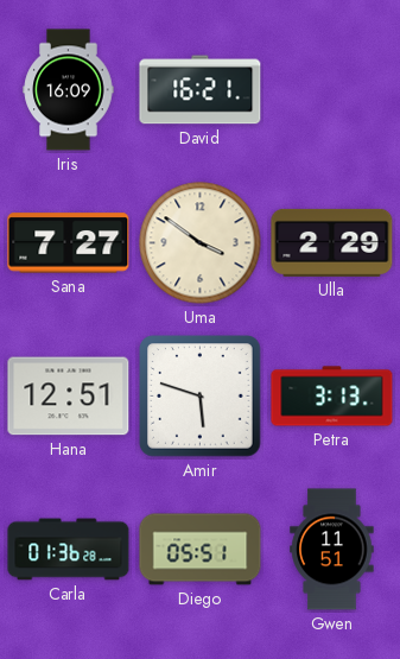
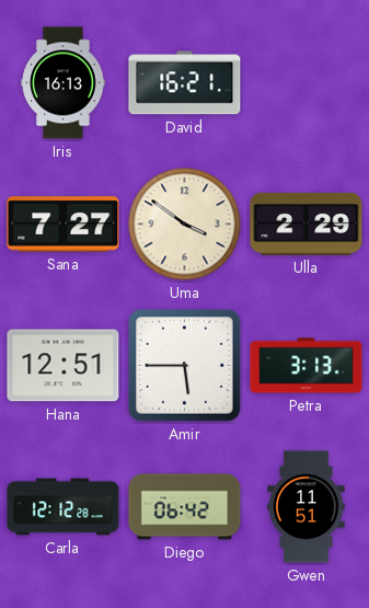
Iris: 16:09 -> 16:13 (64, 83)
Amir: 5:48 -> 5:45 (185, 366)
Carla: 01:36 -> 12:12 (64, 507)
Diego: 05:51 -> 06:42 (185, 507)
